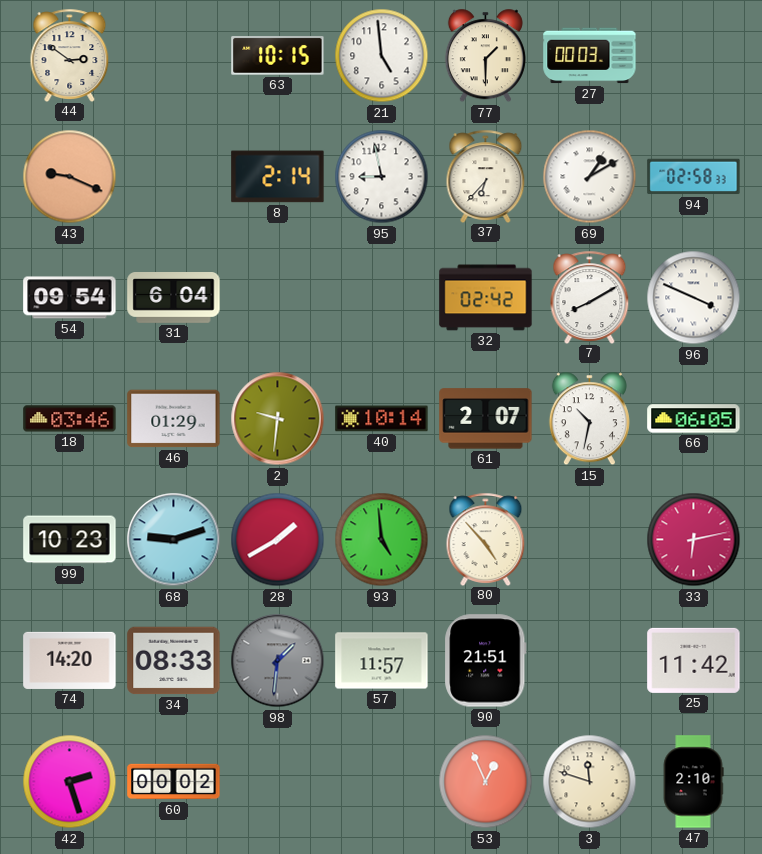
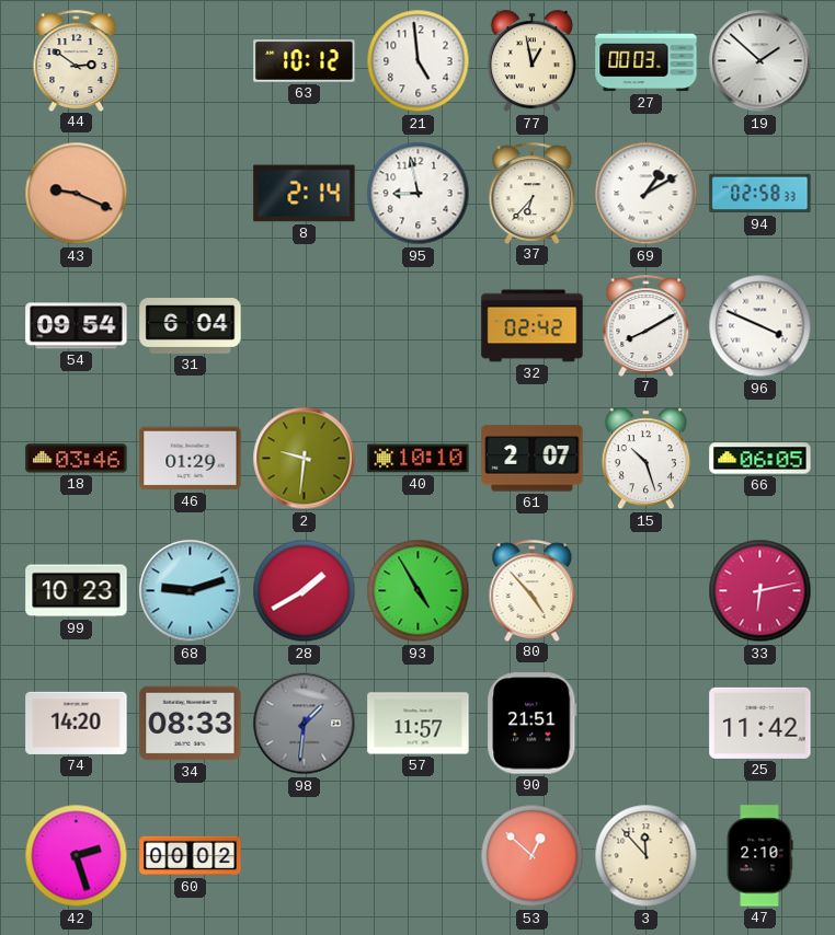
63: 10:15 -> 10:12 (305, 61)
77: 1:30 -> 12:58 (531, 61)
19: none -> 1:52 (760, 61)
40: 10:14 -> 10:10 (419, 459)
15: 10:32 -> 10:27 (645, 459)
93: 4:59 -> 4:55 (419, 591)
53: 12:56 -> 12:52 (533, 856)
3: 11:48 -> 11:53 (647, 856)
